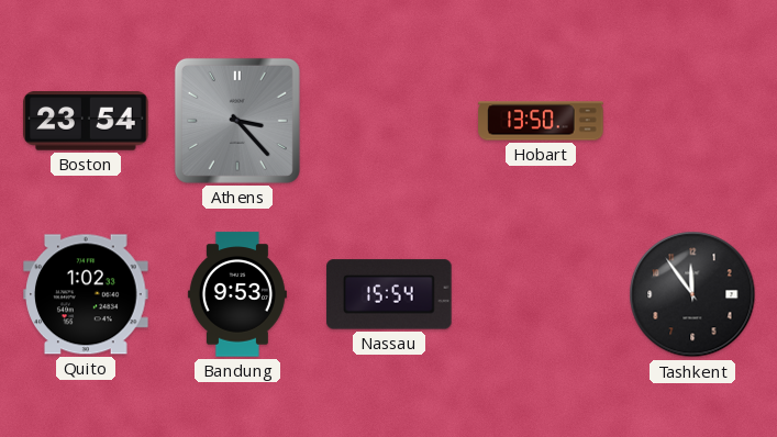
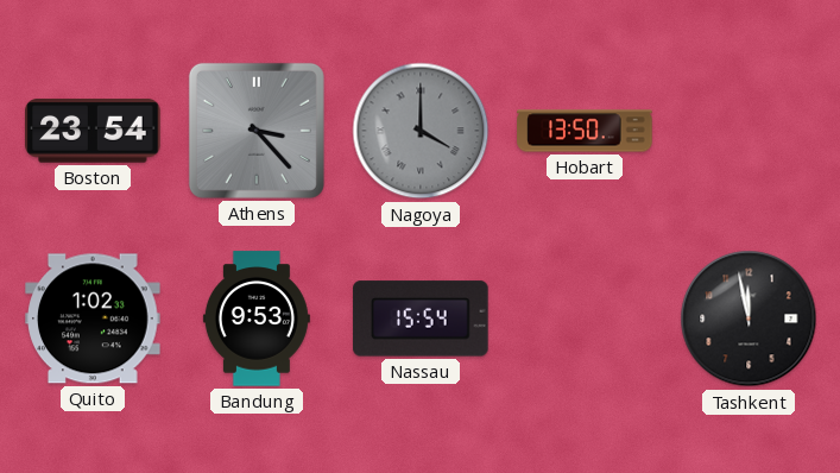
Nagoya: none -> 4:00 (421, 131)
Tashkent: 11:54 -> 11:58 (749, 319)
